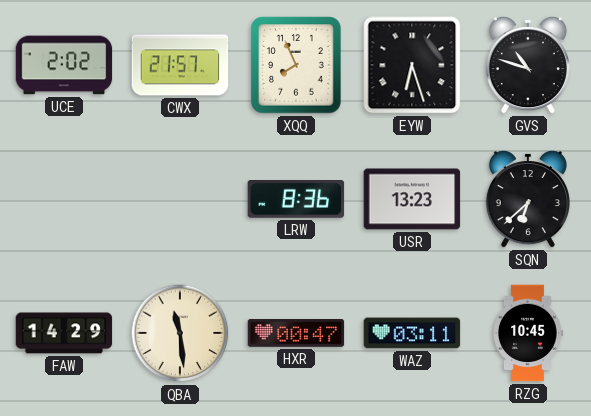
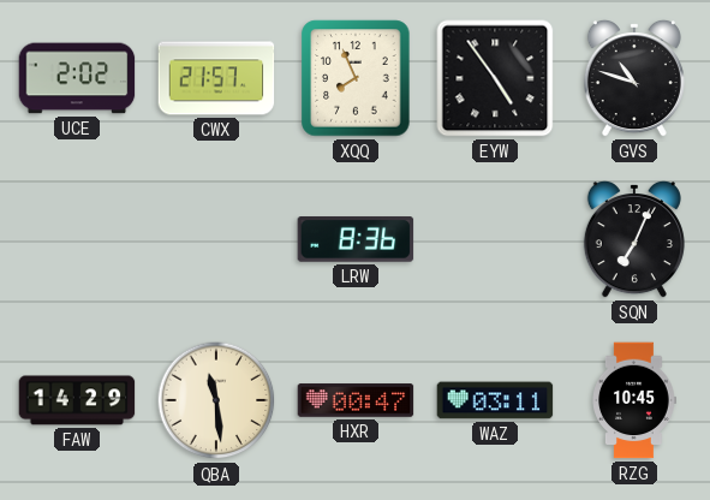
EYW: 6:27 -> 4:54 (495, 78)
USR: 13:23 -> none (412, 199)
SQN: 6:38 -> 7:04 (634, 239)
